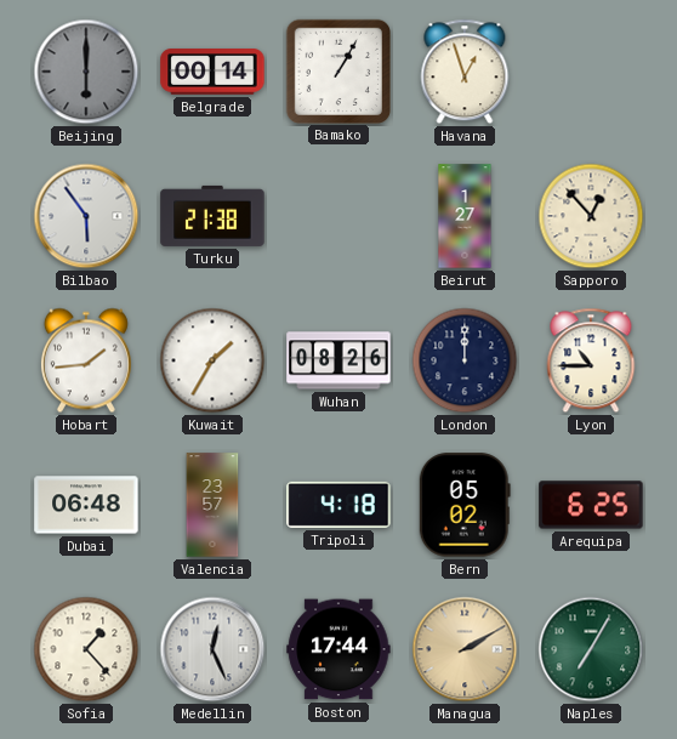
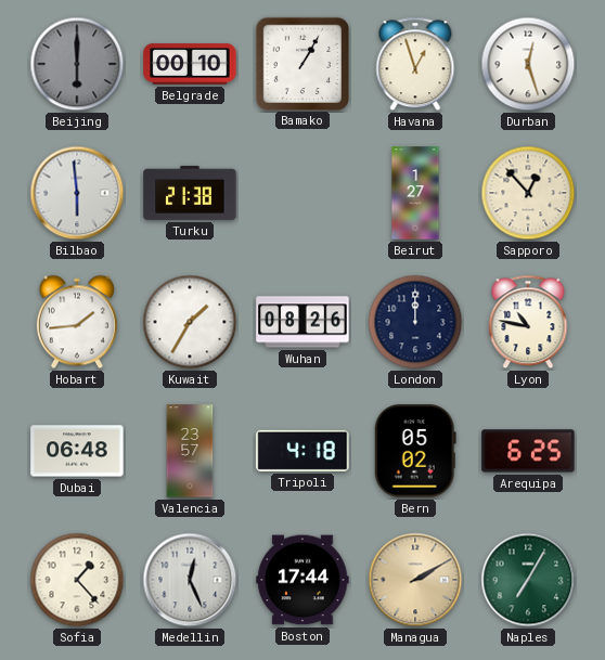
Belgrade: 00:14 -> 00:10 (190, 64)
Durban: none -> 12:27 (528, 64)
Bilbao: 5:54 -> 5:59 (77, 193)
Lyon: 10:45 -> 10:47 (528, 322)
